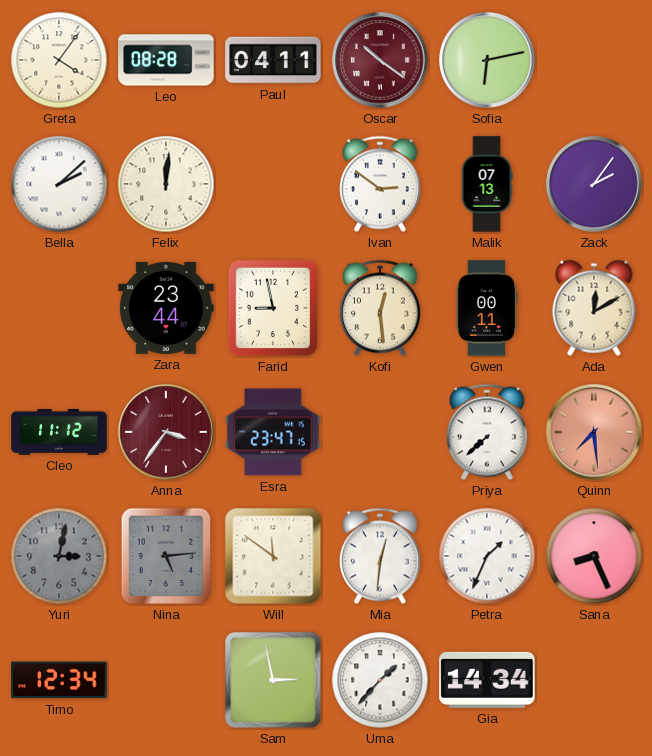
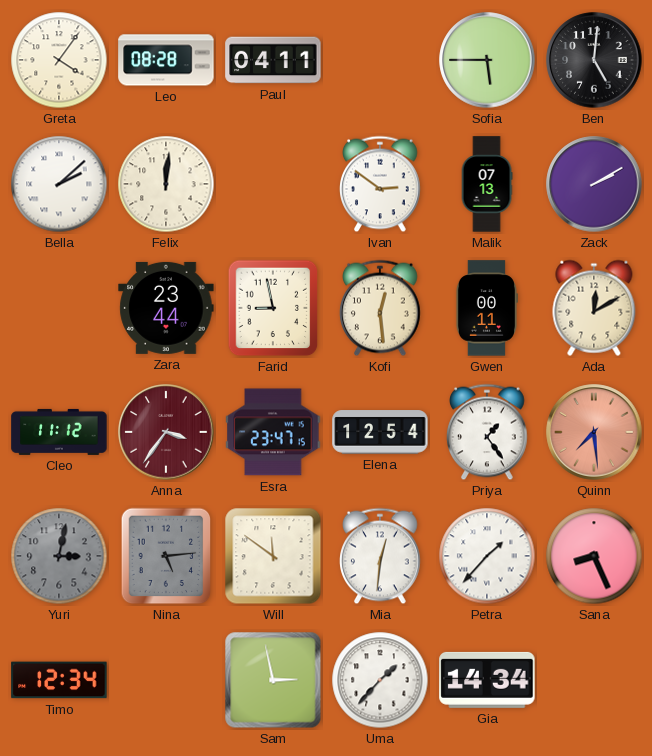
Oscar: 10:21 -> none (380, 60)
Sofia: 6:13 -> 5:45 (487, 60)
Ben: none -> 5:01 (594, 60)
Zack: 2:06 -> 2:10 (594, 184)
Elena: none -> 12:54 (380, 432)
Priya: 7:38 -> 1:24 (488, 432)
Petra: 1:34 -> 1:37 (487, 556)
